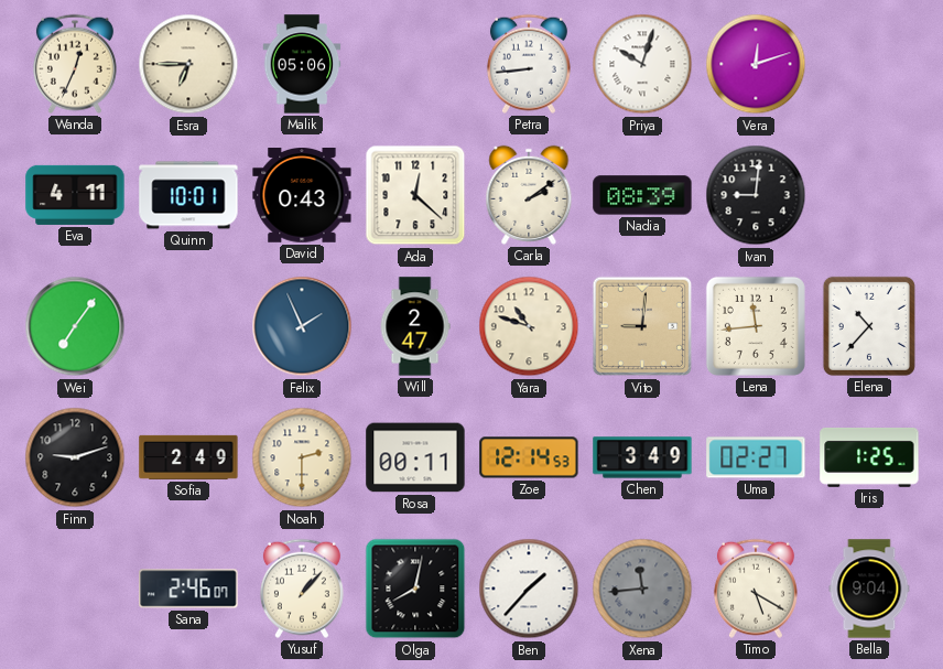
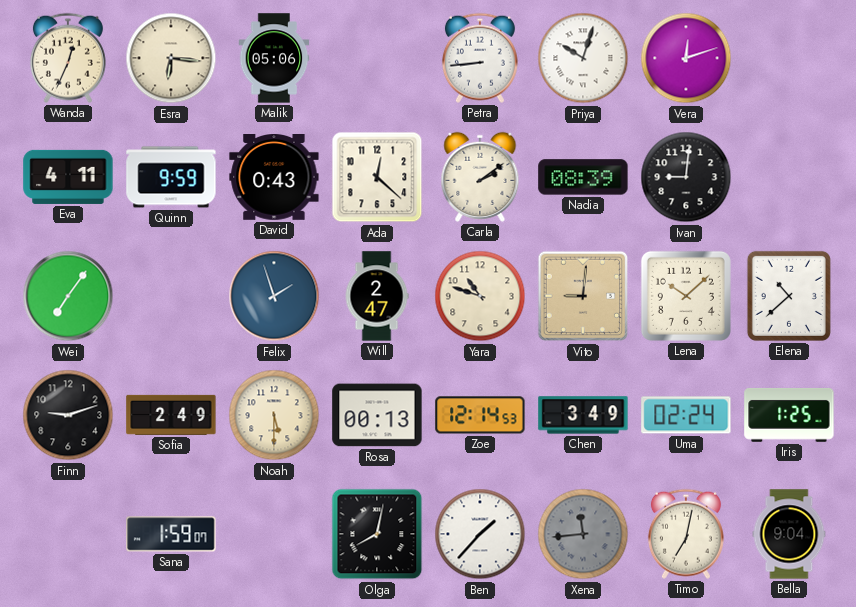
Esra: 6:45 -> 6:16 (171, 58)
Quinn: 10:01 -> 9:59 (171, 177)
Felix: 1:56 -> 1:57 (274, 296)
Lena: 11:44 -> 10:08 (686, 296)
Elena: 10:37 -> 10:38 (789, 296)
Noah: 2:30 -> 5:30 (274, 415)
Rosa: 00:11 -> 00:13 (377, 415)
Uma: 02:27 -> 02:24 (686, 415)
Sana: 2:46 -> 1:59 (171, 534)
Yusuf: 1:07 -> none (302, 589)
Timo: 5:20 -> 7:02 (686, 534)
